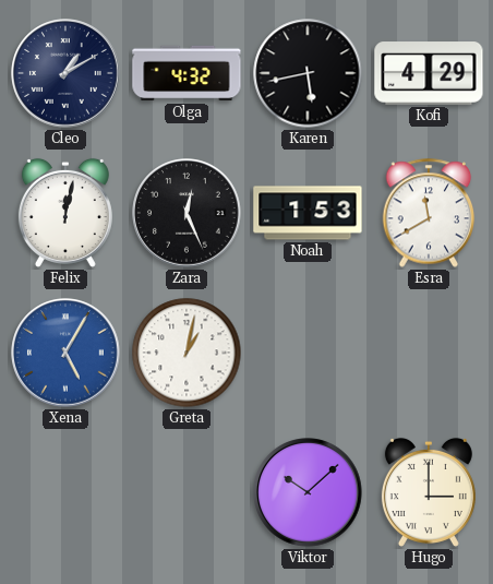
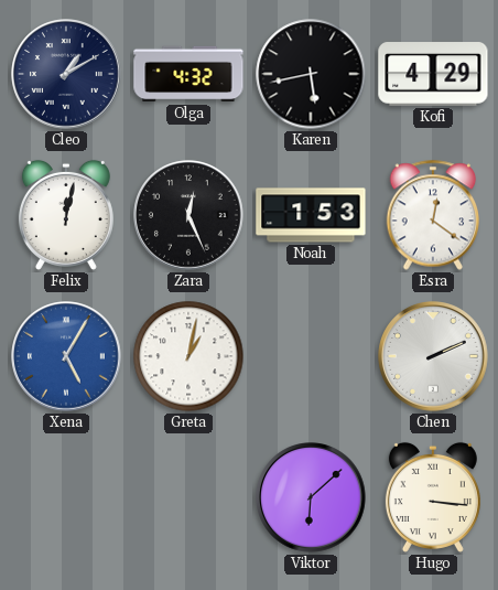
Esra: 11:40 -> 12:21 (433, 215)
Chen: none -> 2:11 (433, 356)
Viktor: 10:08 -> 6:08 (311, 497)
Hugo: 3:00 -> 3:16 (433, 497)
